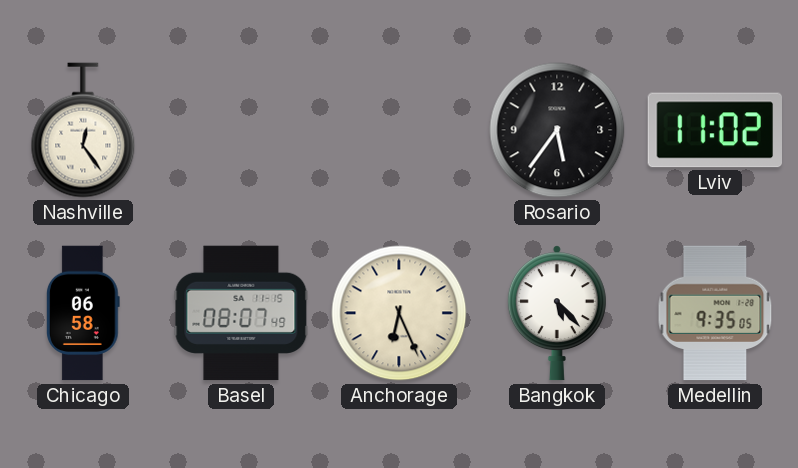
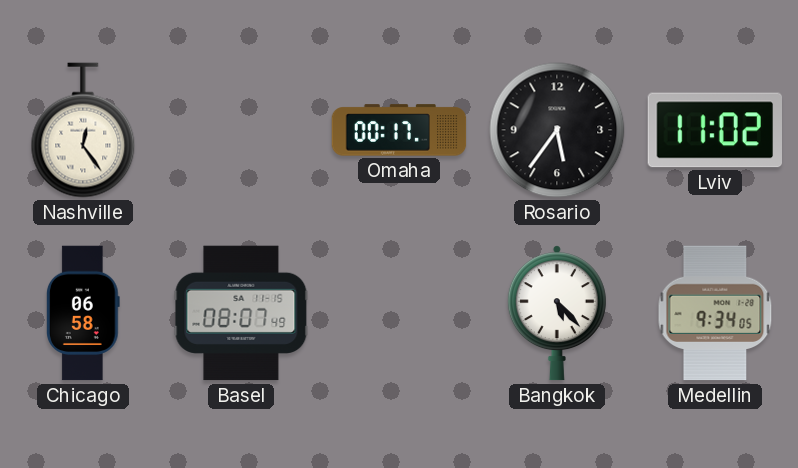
Omaha: none -> 00:17 (399, 130)
Anchorage: 6:26 -> none (399, 313)
Medellin: 9:35 -> 9:34 (715, 313)
